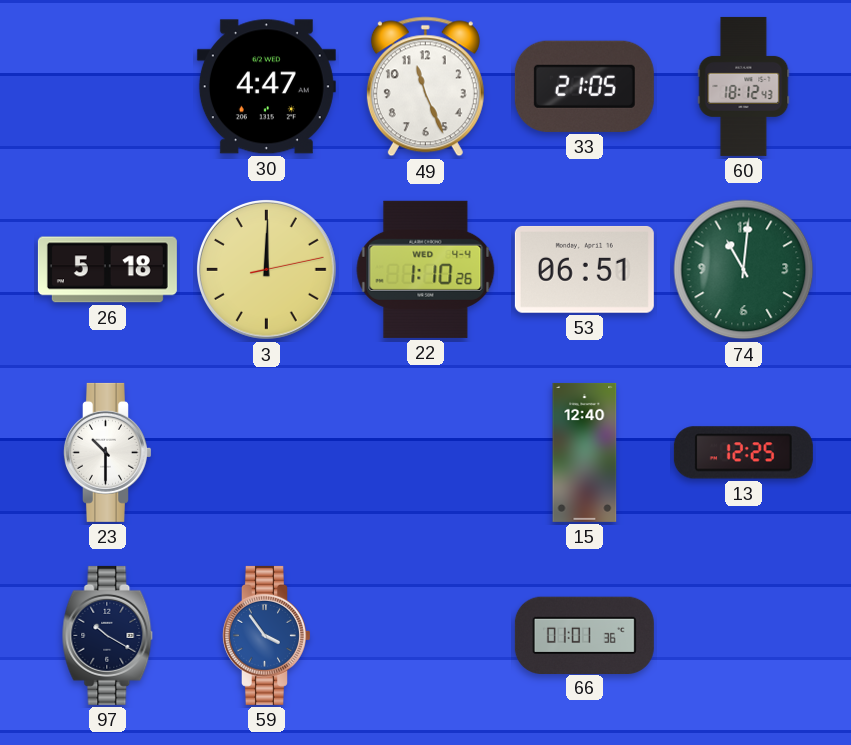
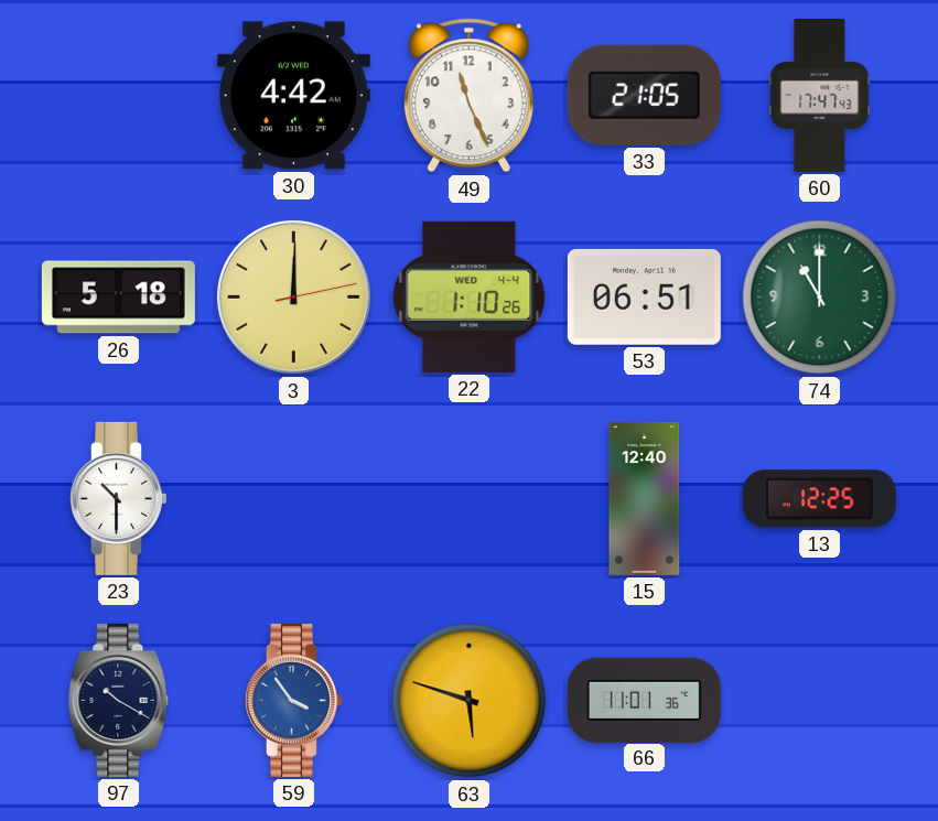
30: 4:47 -> 4:42 (293, 96)
60: 18:12 -> 17:47 (820, 95)
74: 11:01 -> 11:00 (820, 298)
63: none -> 5:48 (470, 701)
66: 01:01 -> 11:01 (644, 700)
